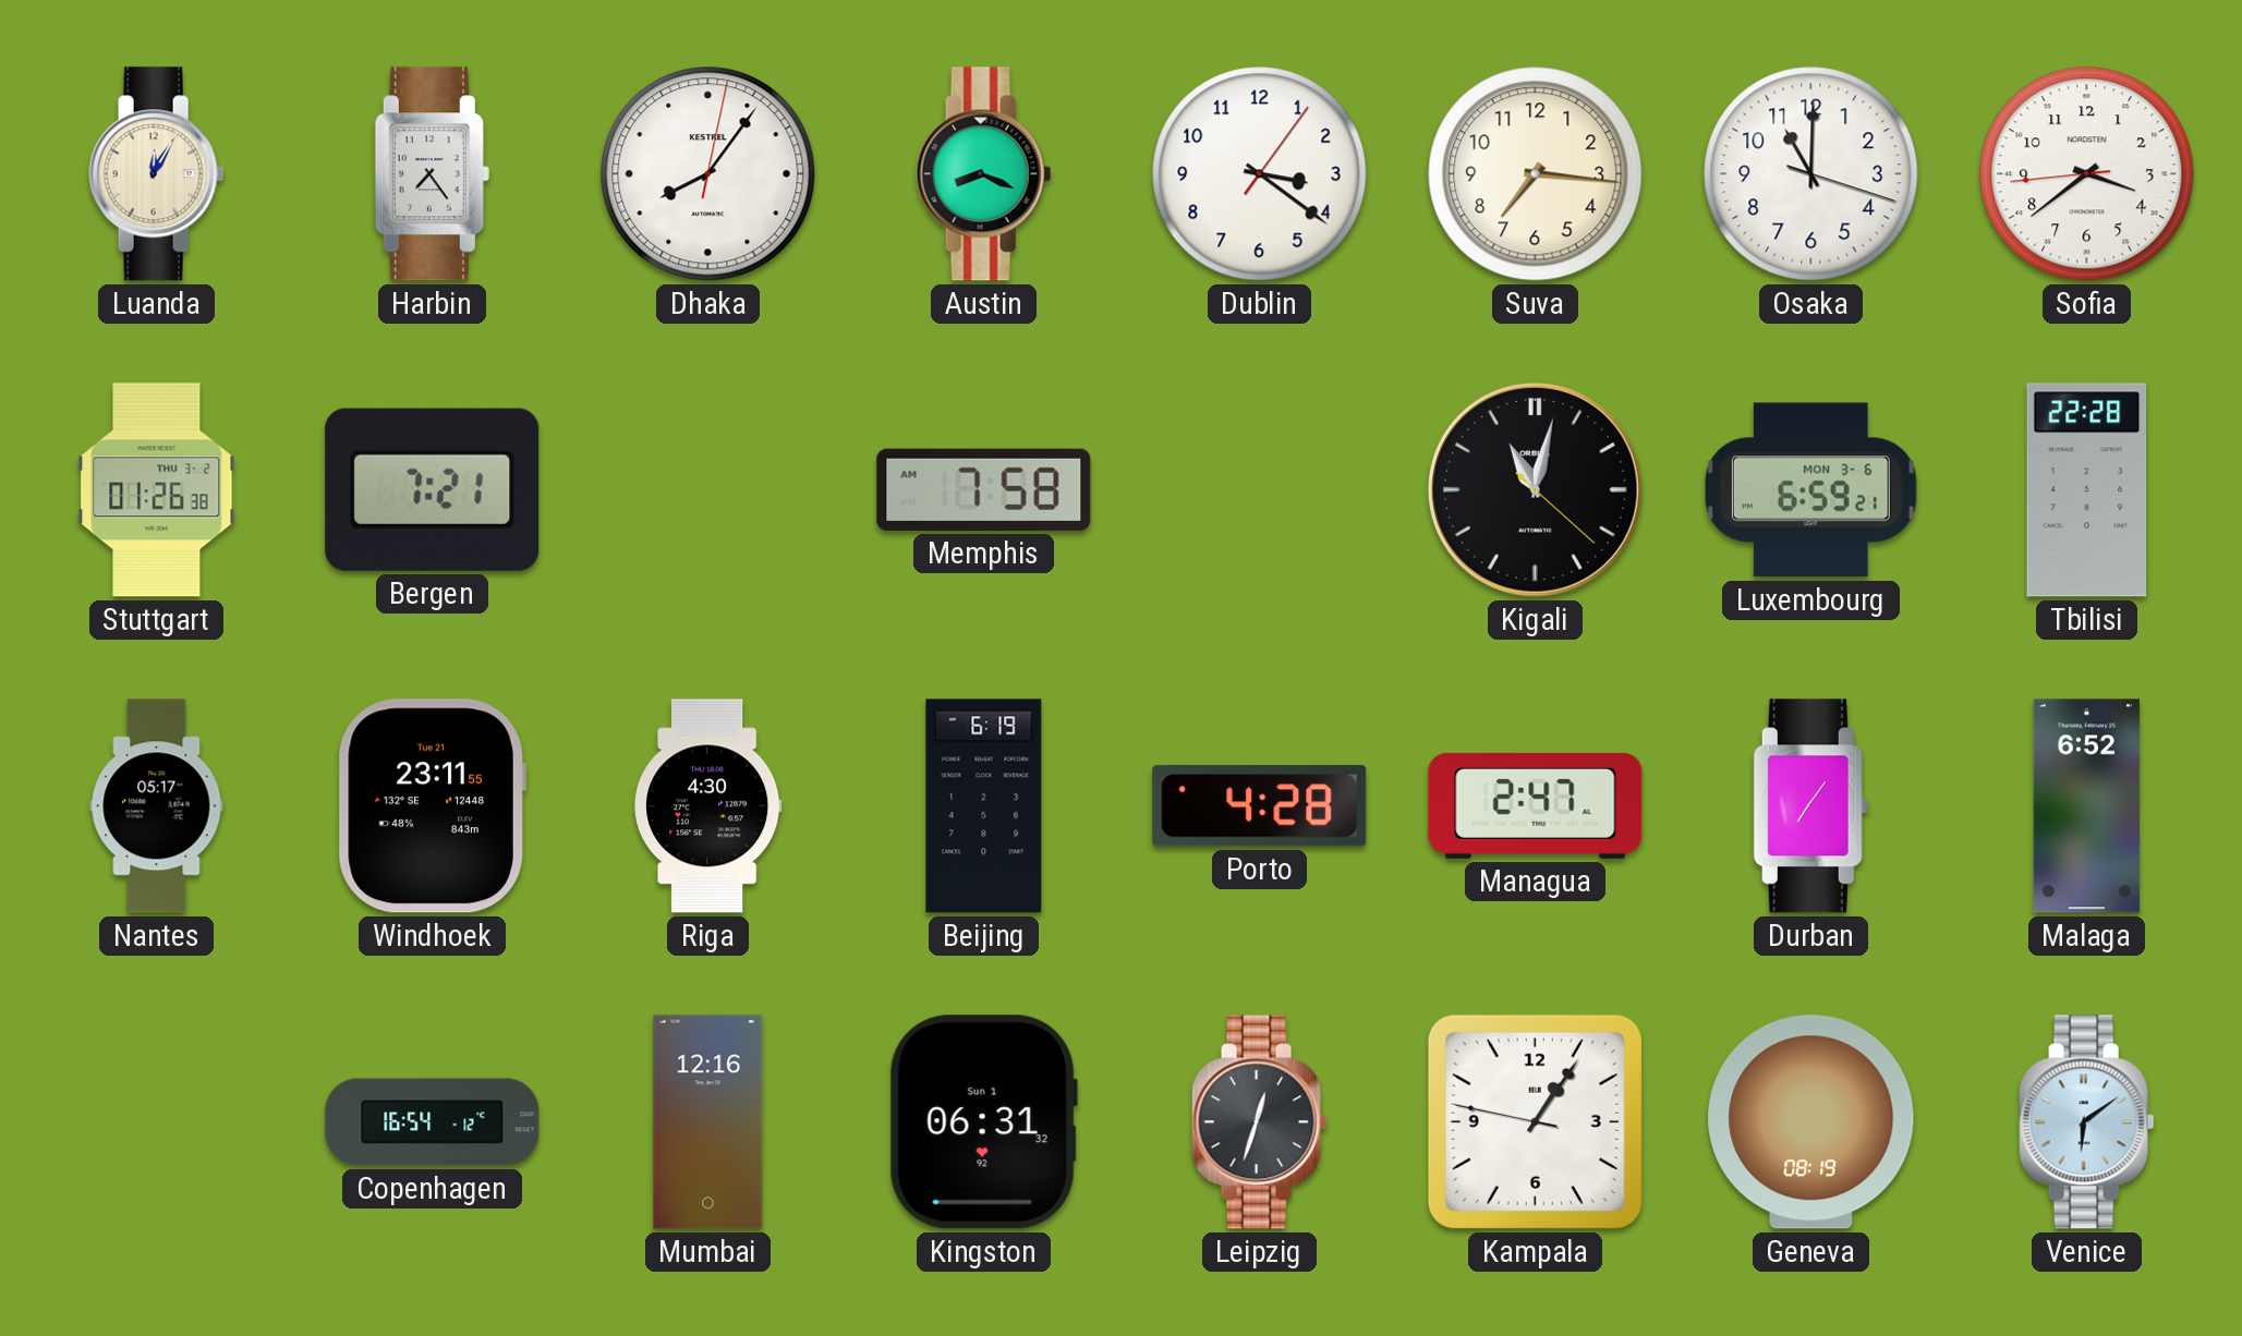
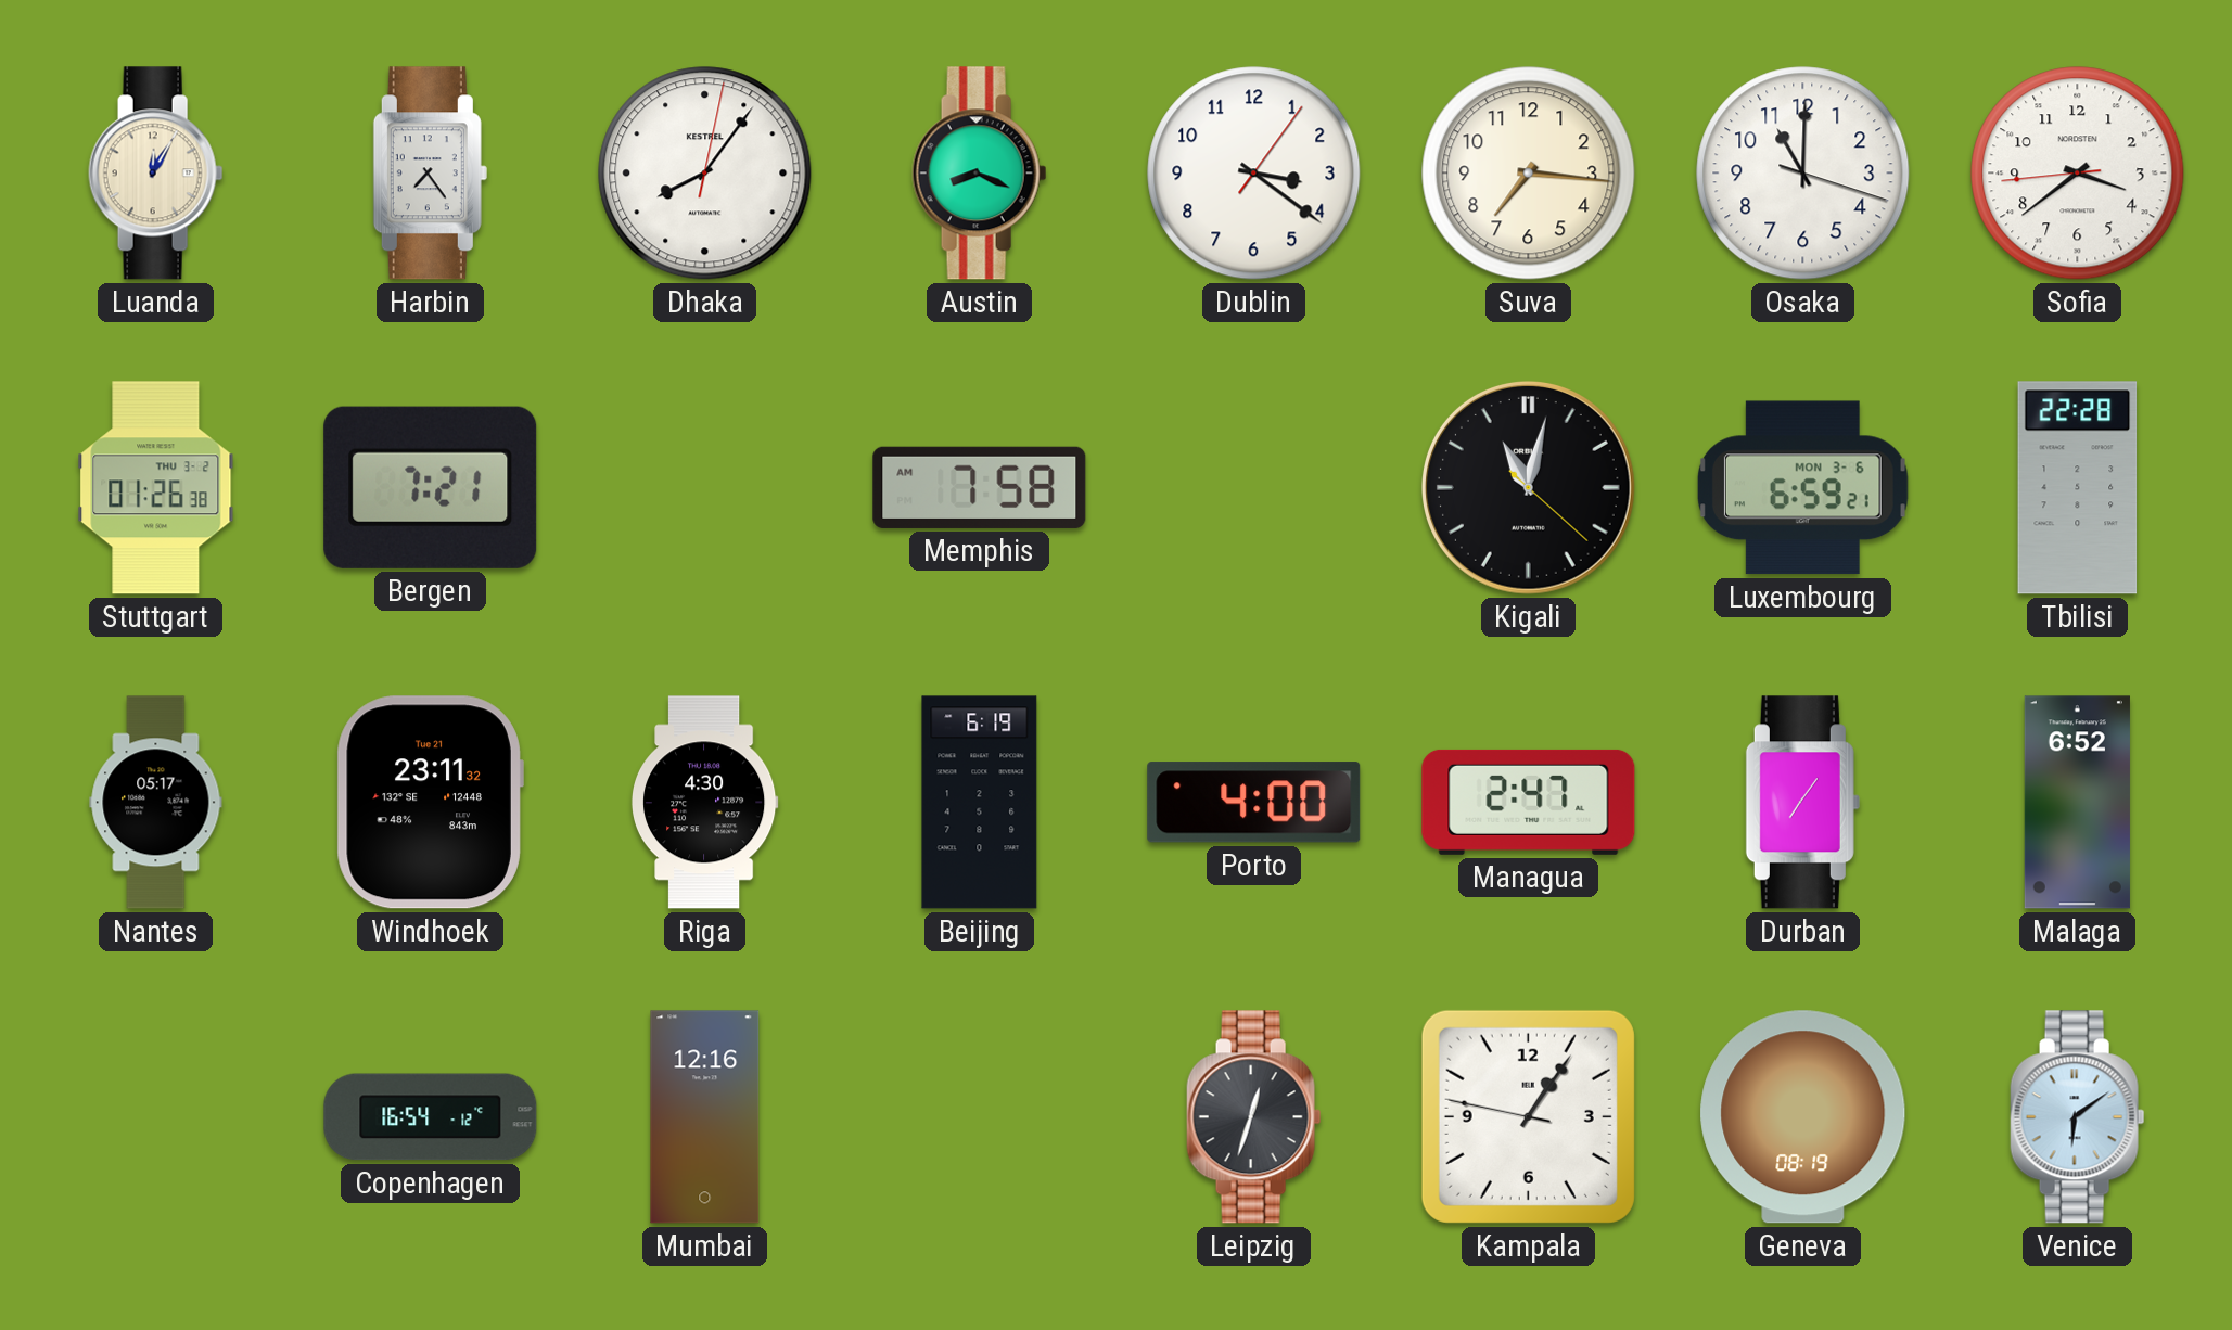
Windhoek: 23:11:55 -> 23:11:32 (430, 803)
Porto: 4:28 -> 4:00 (1254, 803)
Kingston: 06:31 -> none (983, 1122)
